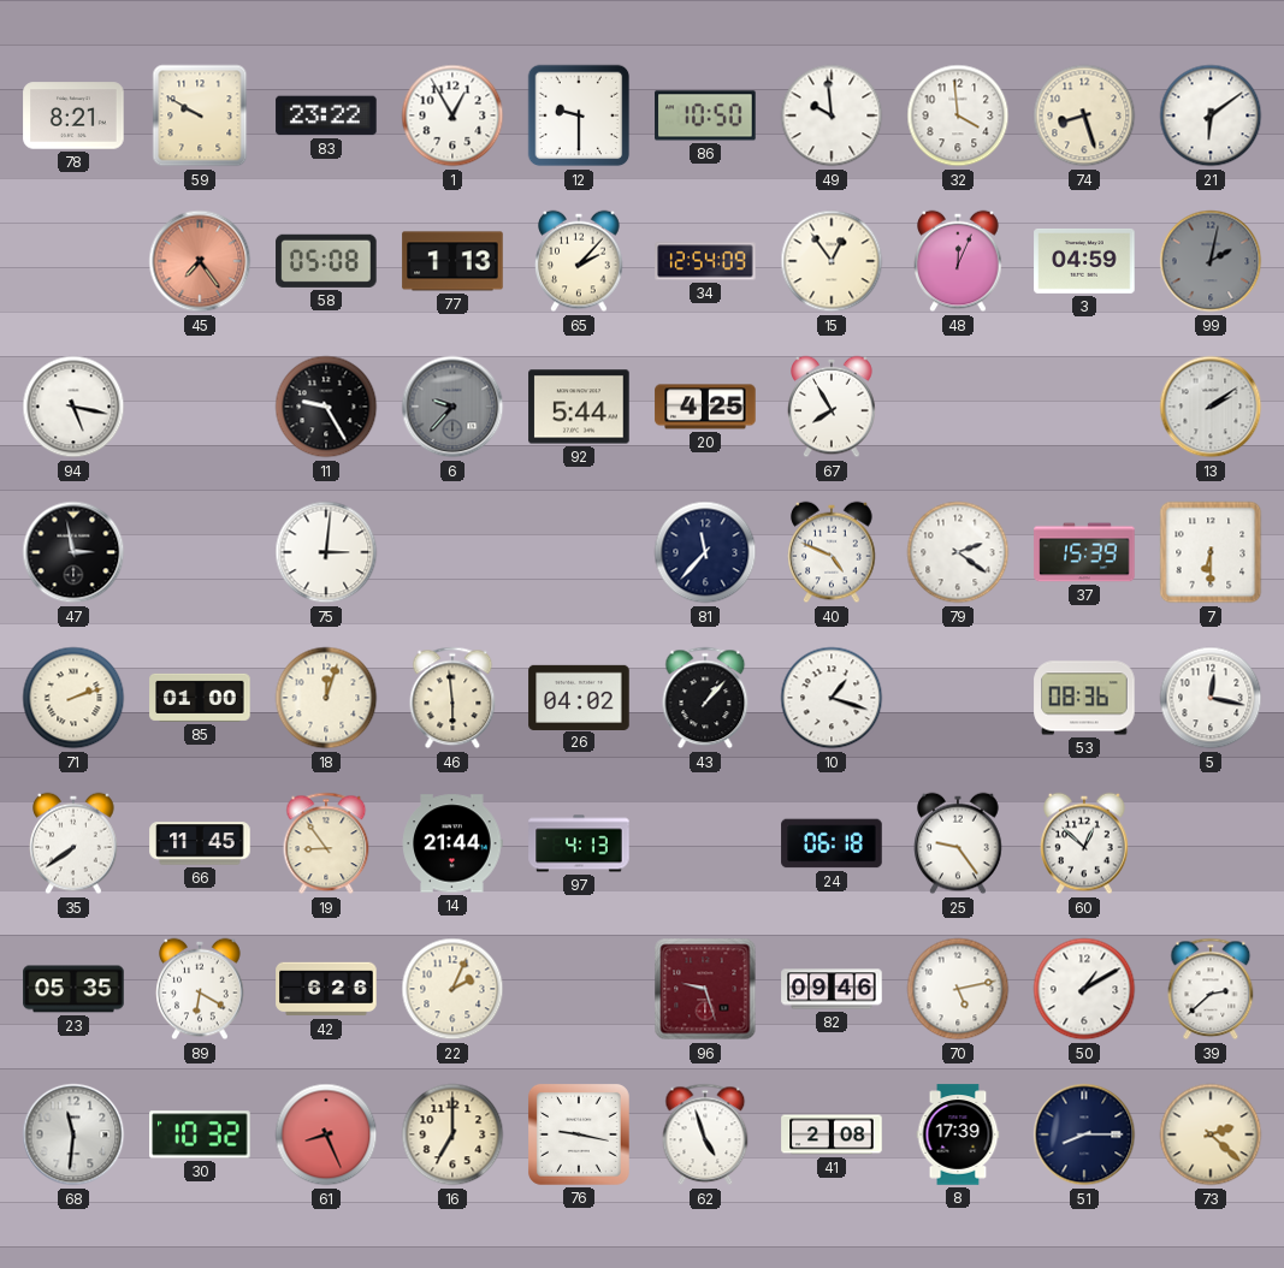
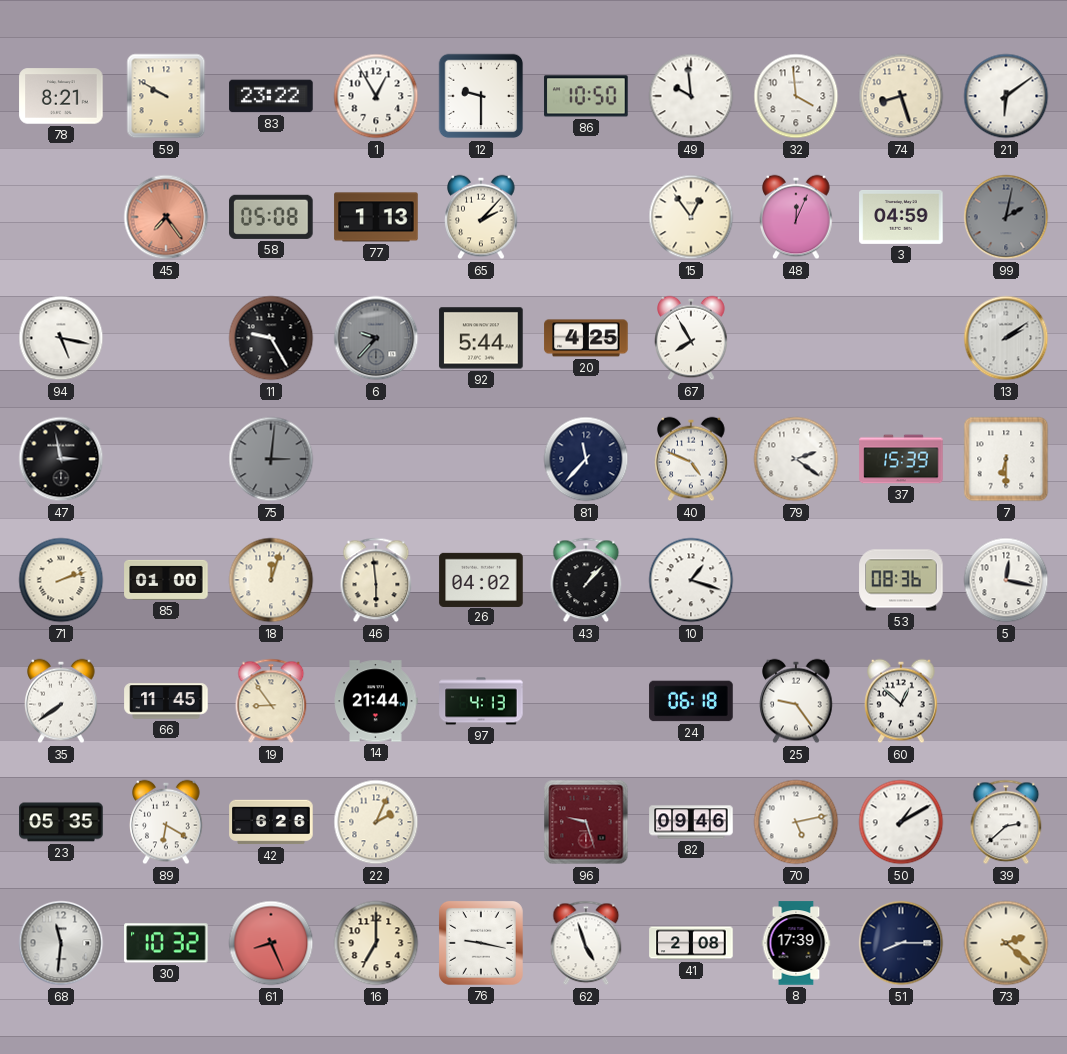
34: 12:54 -> none (705, 261)
75 dial: white -> grey (271, 459)
